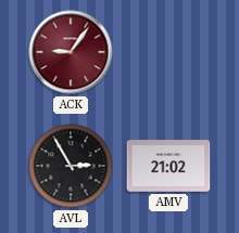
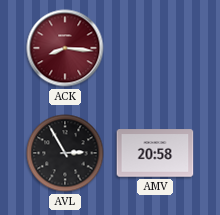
ACK: 9:06 -> 8:16 (65, 48)
AMV: 21:02 -> 20:58 (155, 153)
